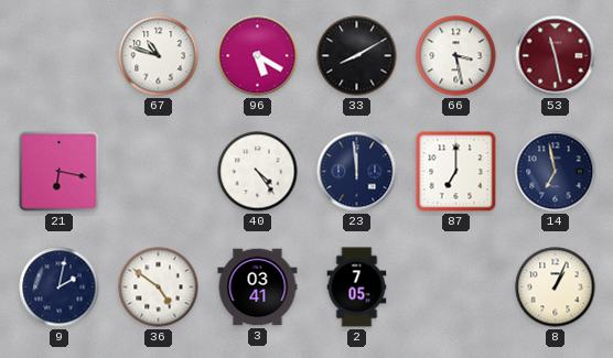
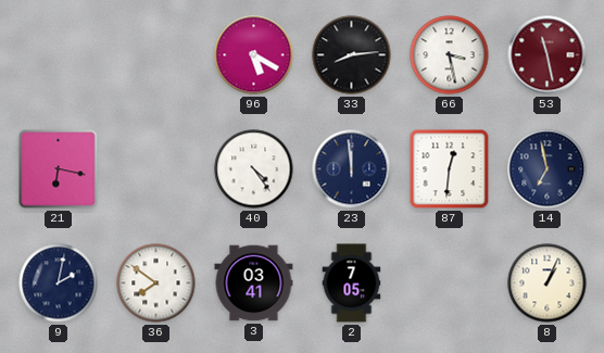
67: 10:48 -> none (159, 56)
33: 8:10 -> 8:14 (352, 55)
87: 7:00 -> 12:31 (450, 169)
36: 4:51 -> 7:51 (156, 283)
